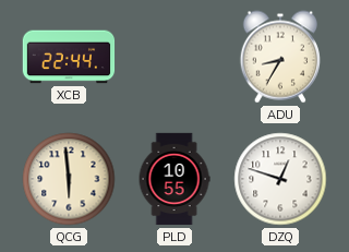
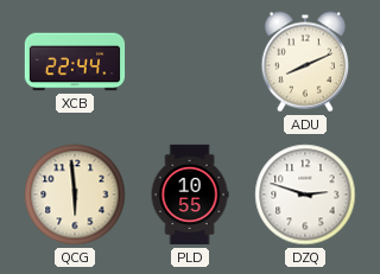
ADU: 8:35 -> 8:11 (305, 62)
DZQ: 12:48 -> 2:48 (305, 195)
